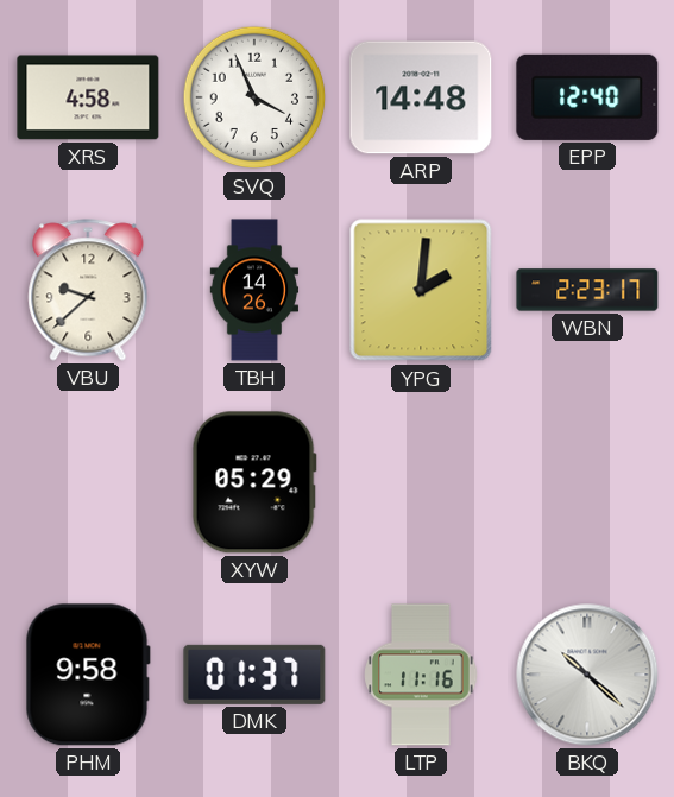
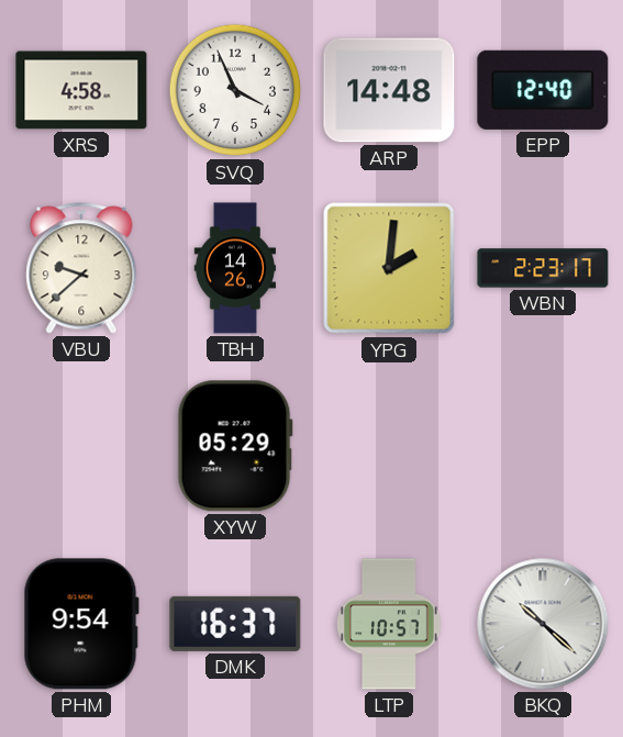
PHM: 9:58 -> 9:54 (81, 624)
DMK: 01:37 -> 16:37 (235, 624)
LTP: 11:16 -> 10:57 (389, 624)
